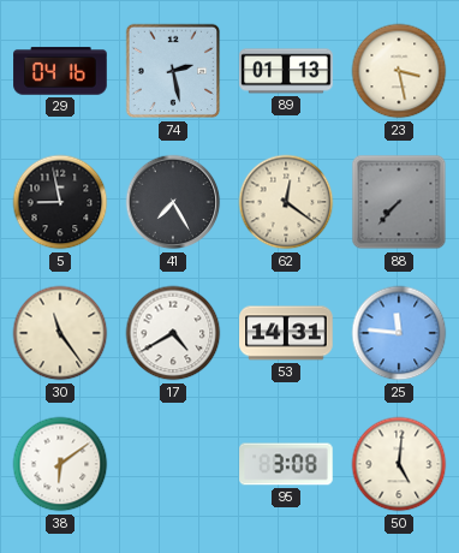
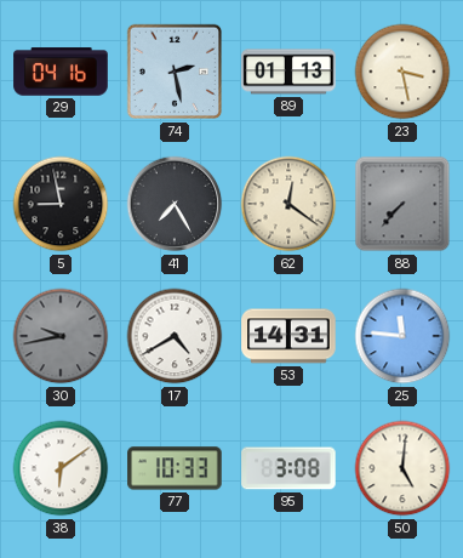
30: 11:24 -> 9:43 (61, 336)
30 dial: cream -> grey (61, 336)
77: none -> 10:33 (175, 468)
